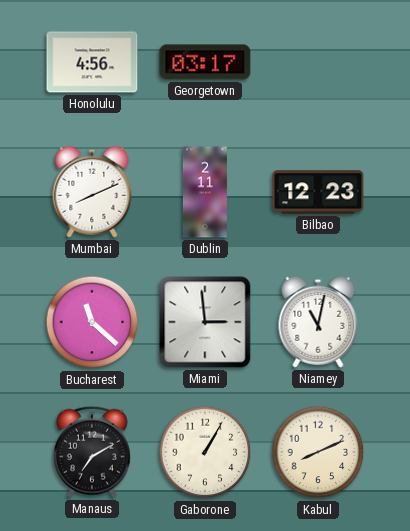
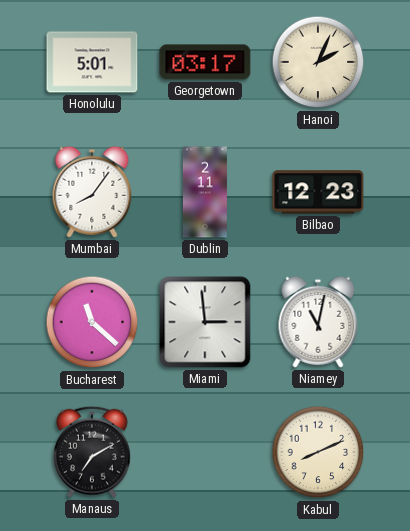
Honolulu: 4:56 -> 5:01 (92, 62)
Hanoi: none -> 2:04 (318, 62)
Mumbai: 8:11 -> 8:06 (92, 192)
Gaborone: 1:05 -> none (205, 452)
